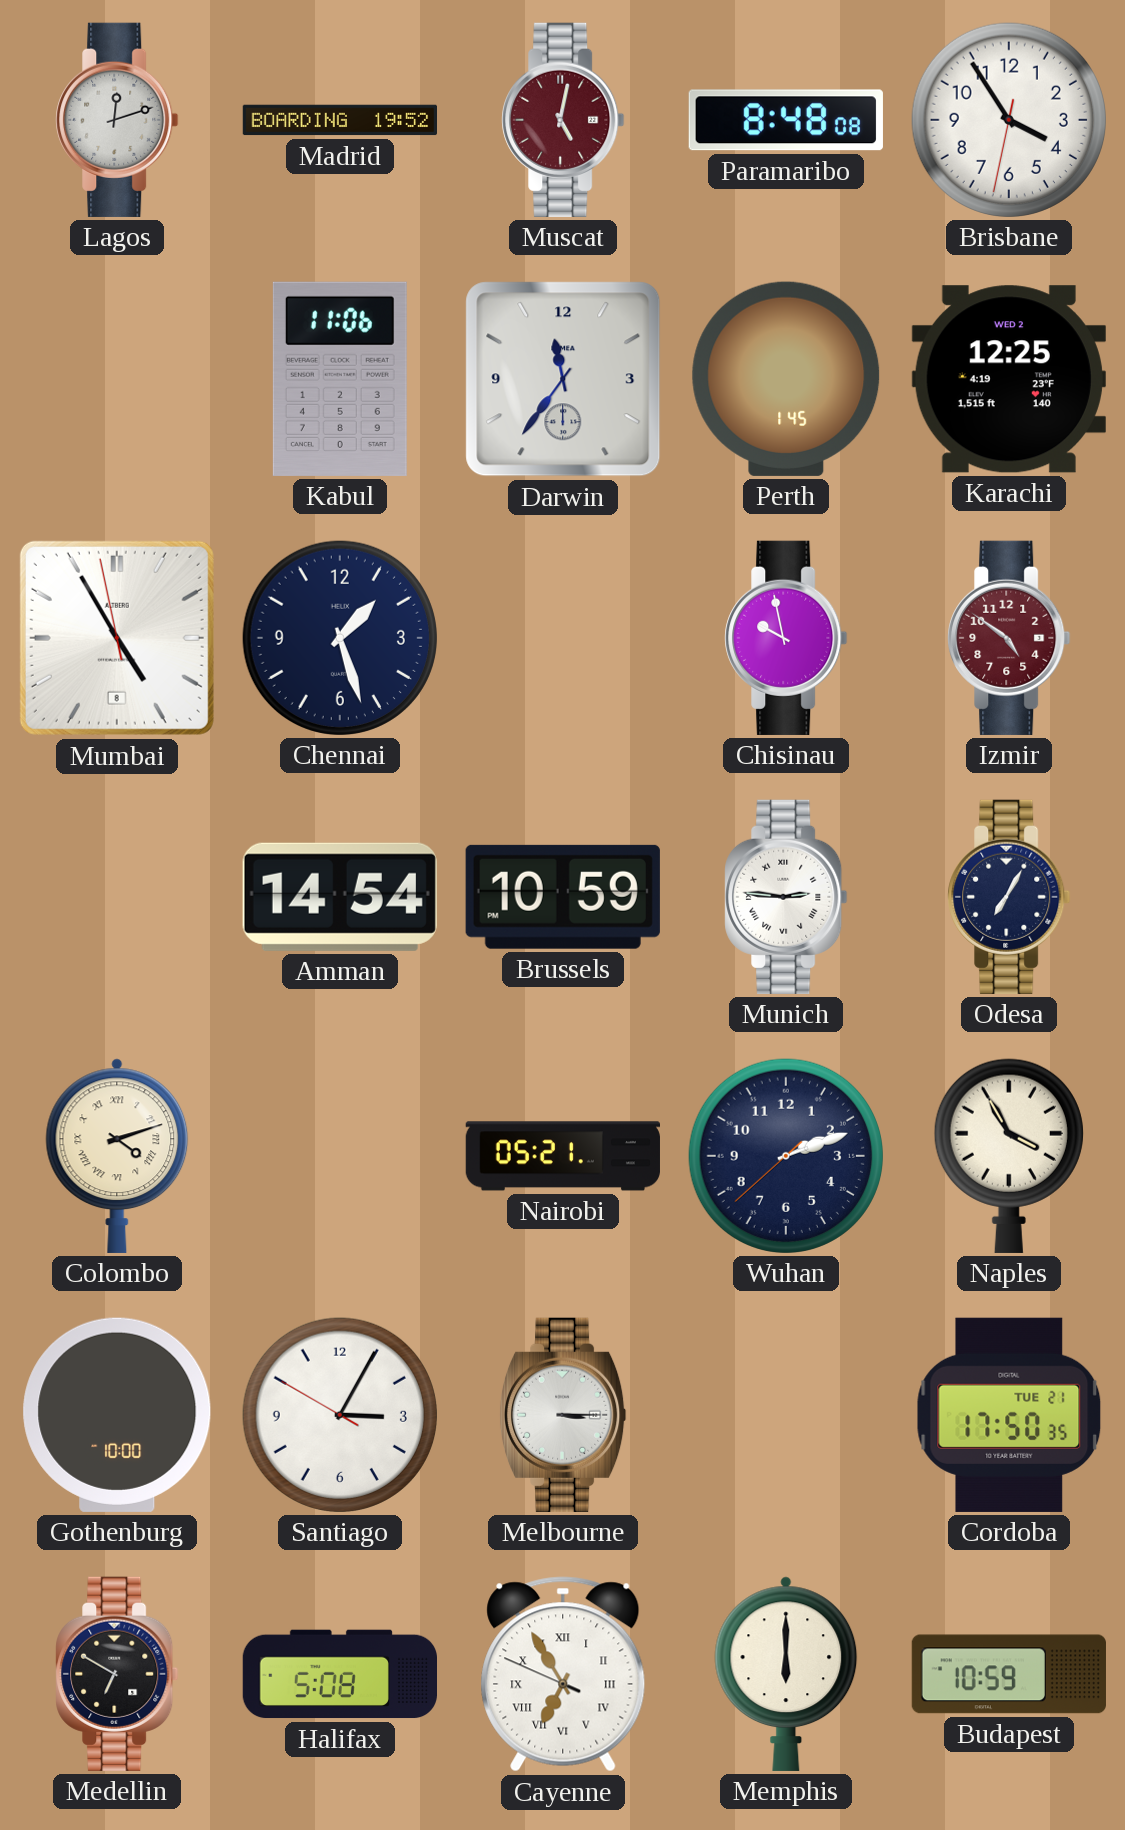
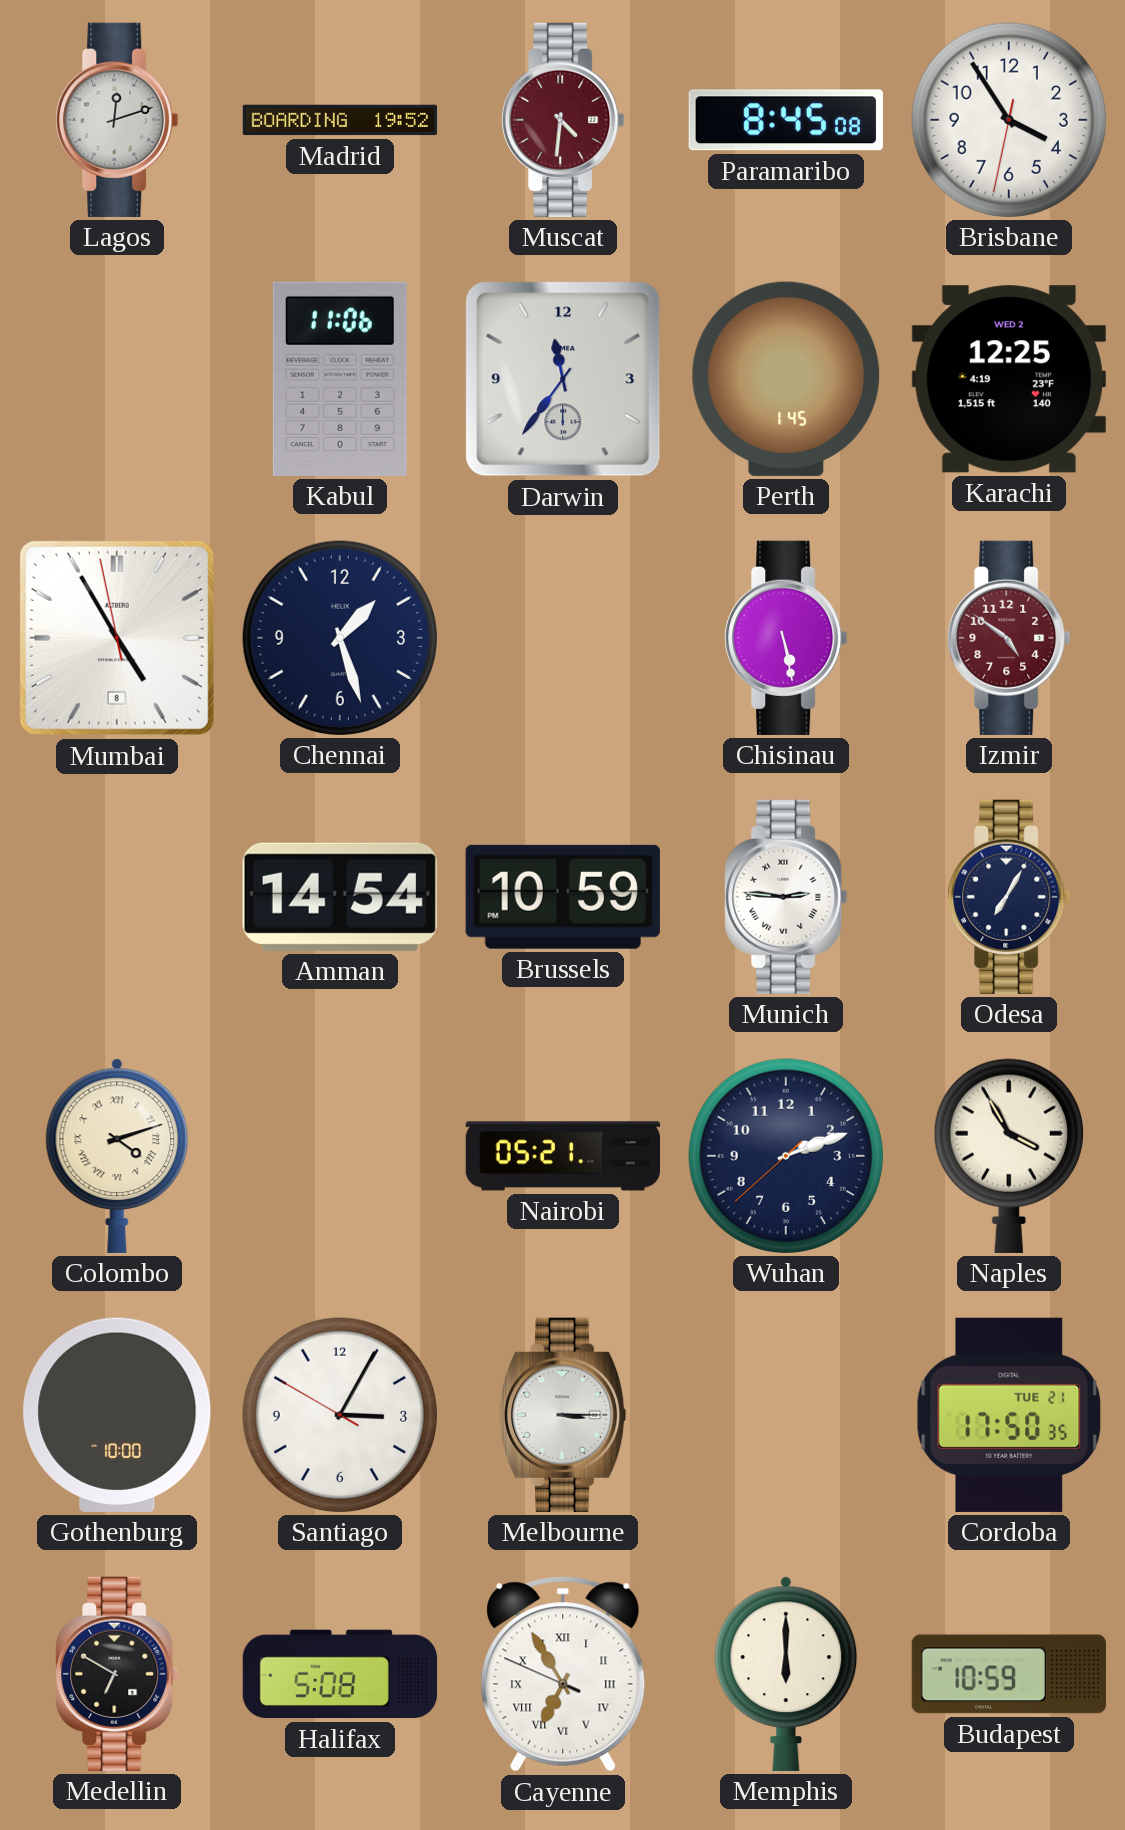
Muscat: 5:02 -> 4:31 (563, 120)
Paramaribo: 8:48 -> 8:45 (786, 120)
Chisinau: 9:58 -> 5:28 (786, 638)
